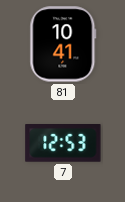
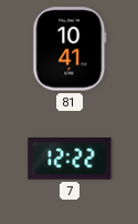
7: 12:53 -> 12:22 (70, 160)
